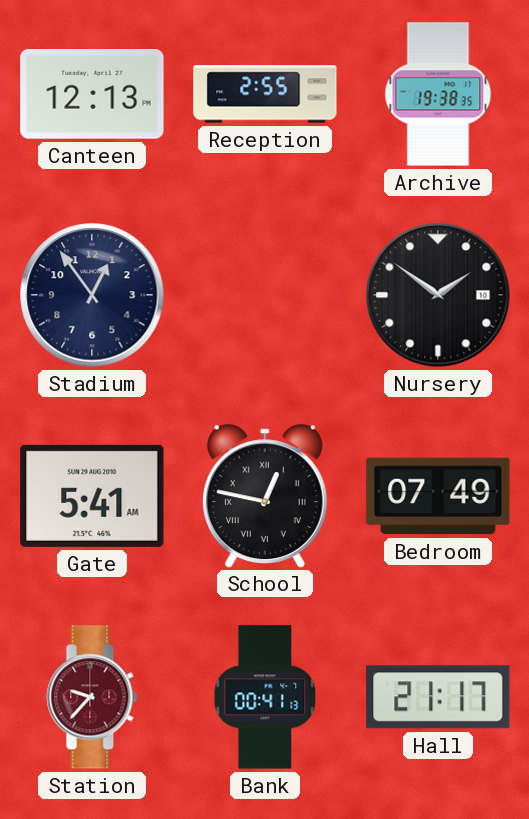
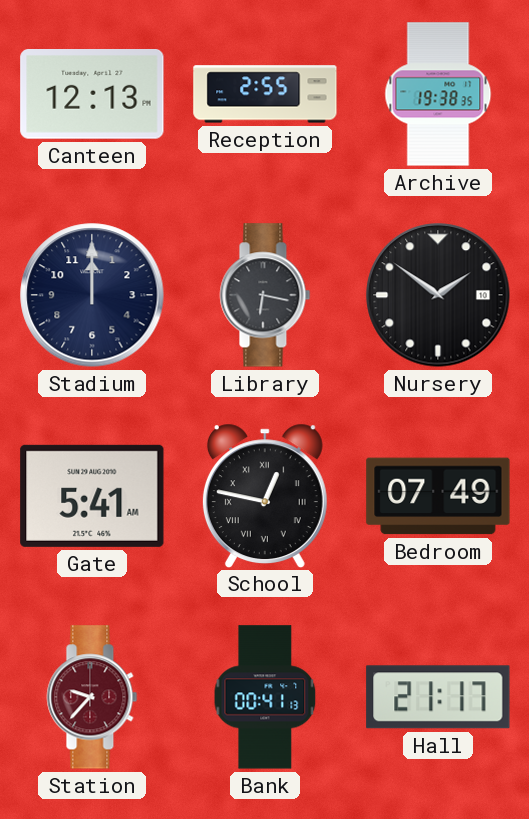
Stadium: 12:54 -> 12:00 (92, 295)
Library: none -> 6:17 (265, 295)
